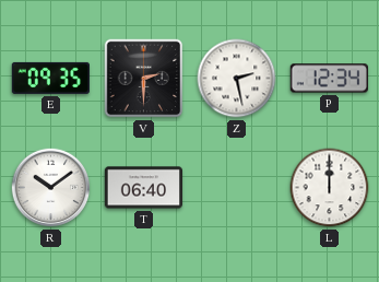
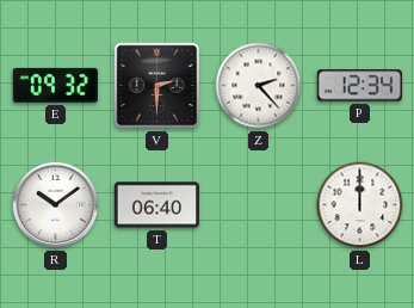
E: 09:35 -> 09:32 (55, 85)
Z: 2:28 -> 2:23 (259, 86)
